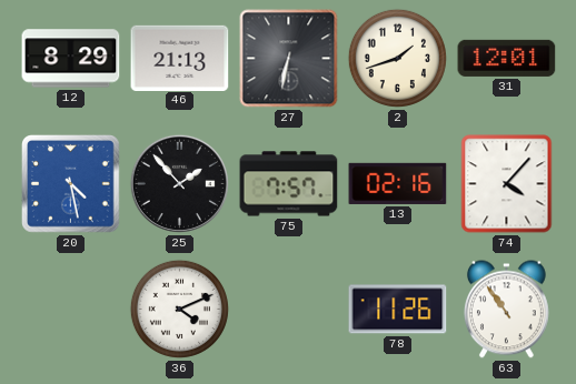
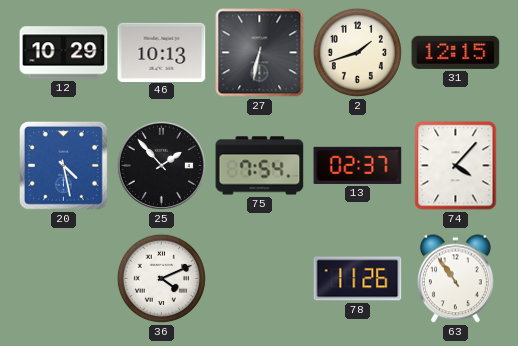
12: 8:29 -> 10:29 (64, 53)
46: 21:13 -> 10:13 (162, 52)
31: 12:01 -> 12:15 (456, 52)
75: 7:57 -> 7:54 (260, 166)
13: 02:16 -> 02:37 (358, 165)
